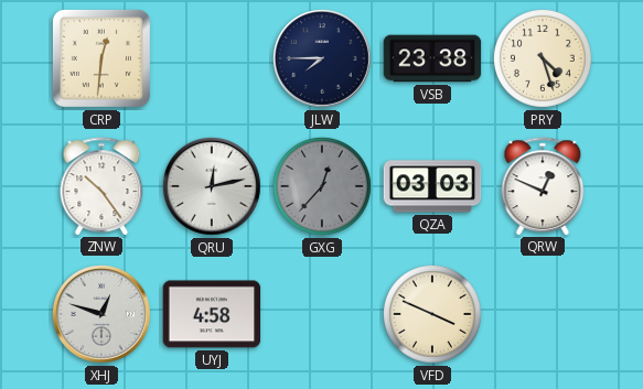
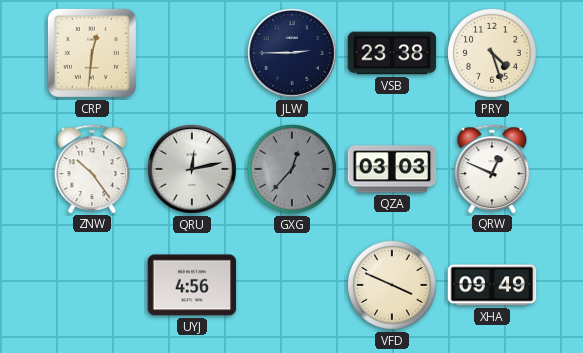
JLW: 7:45 -> 2:45 (293, 54)
XHJ: 12:48 -> none (103, 315)
UYJ: 4:58 -> 4:56 (192, 285)
XHA: none -> 09:49 (492, 285)
